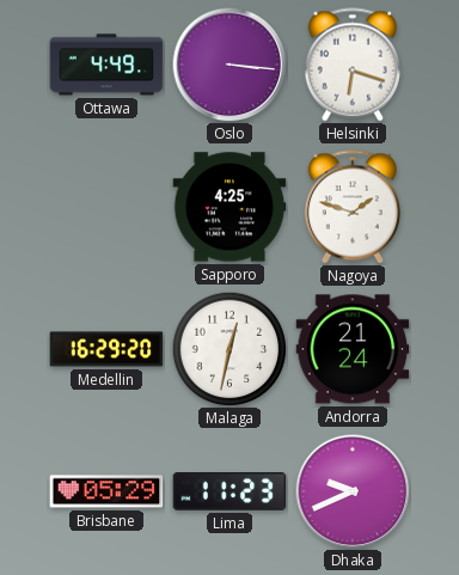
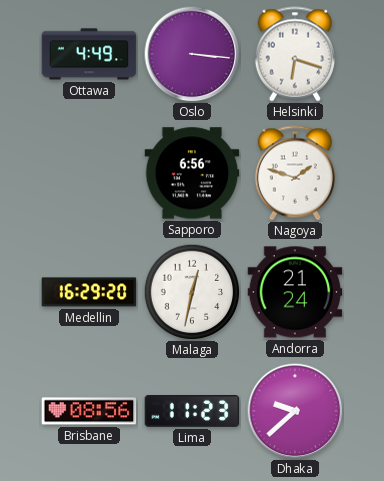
Sapporo: 4:25 -> 6:56 (192, 173)
Brisbane: 05:29 -> 08:56 (89, 411)
Dhaka: 9:41 -> 9:38 (295, 411)
